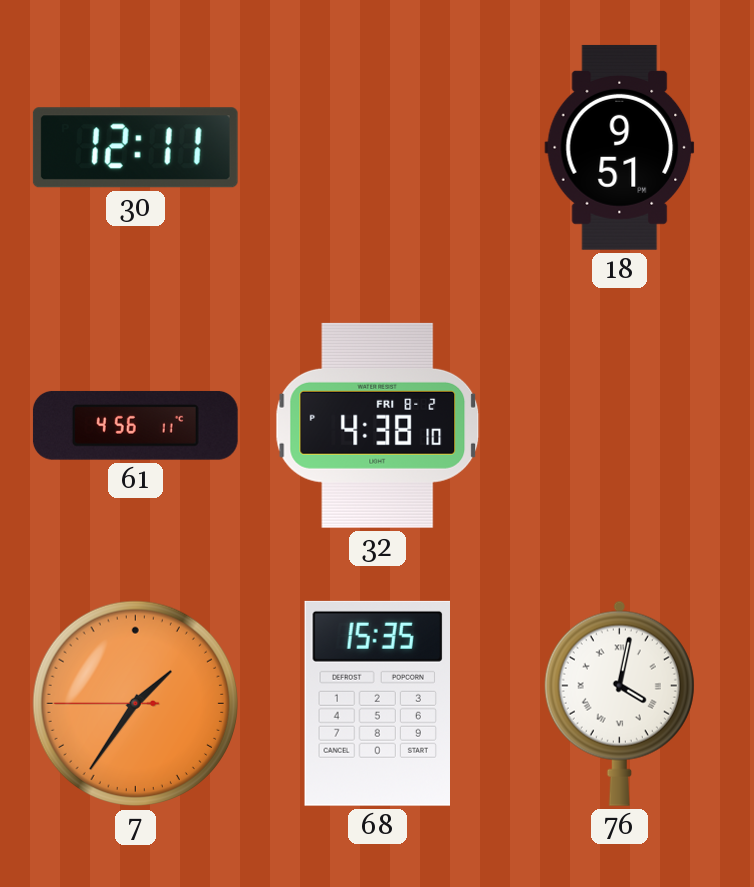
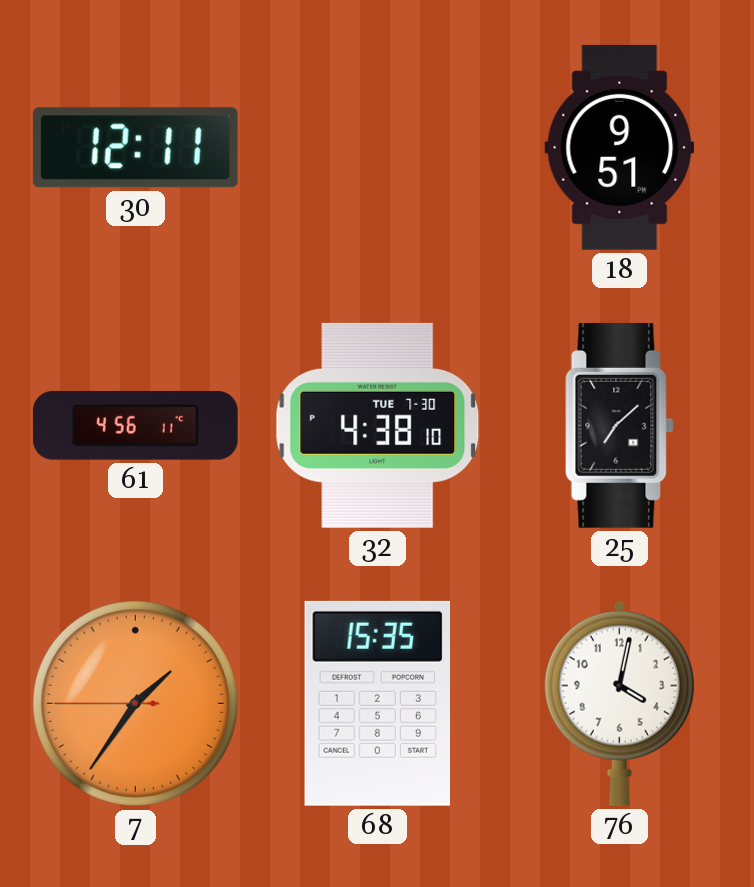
32 date: FRI 8-2 -> TUE 7-30 (378, 425)
25: none -> 7:08 (620, 425)
76 numerals: Roman -> Arabic (619, 703)
